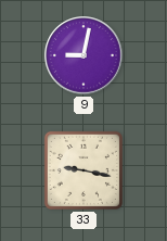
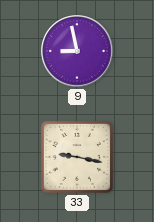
9: 9:02 -> 8:58 (77, 51)
